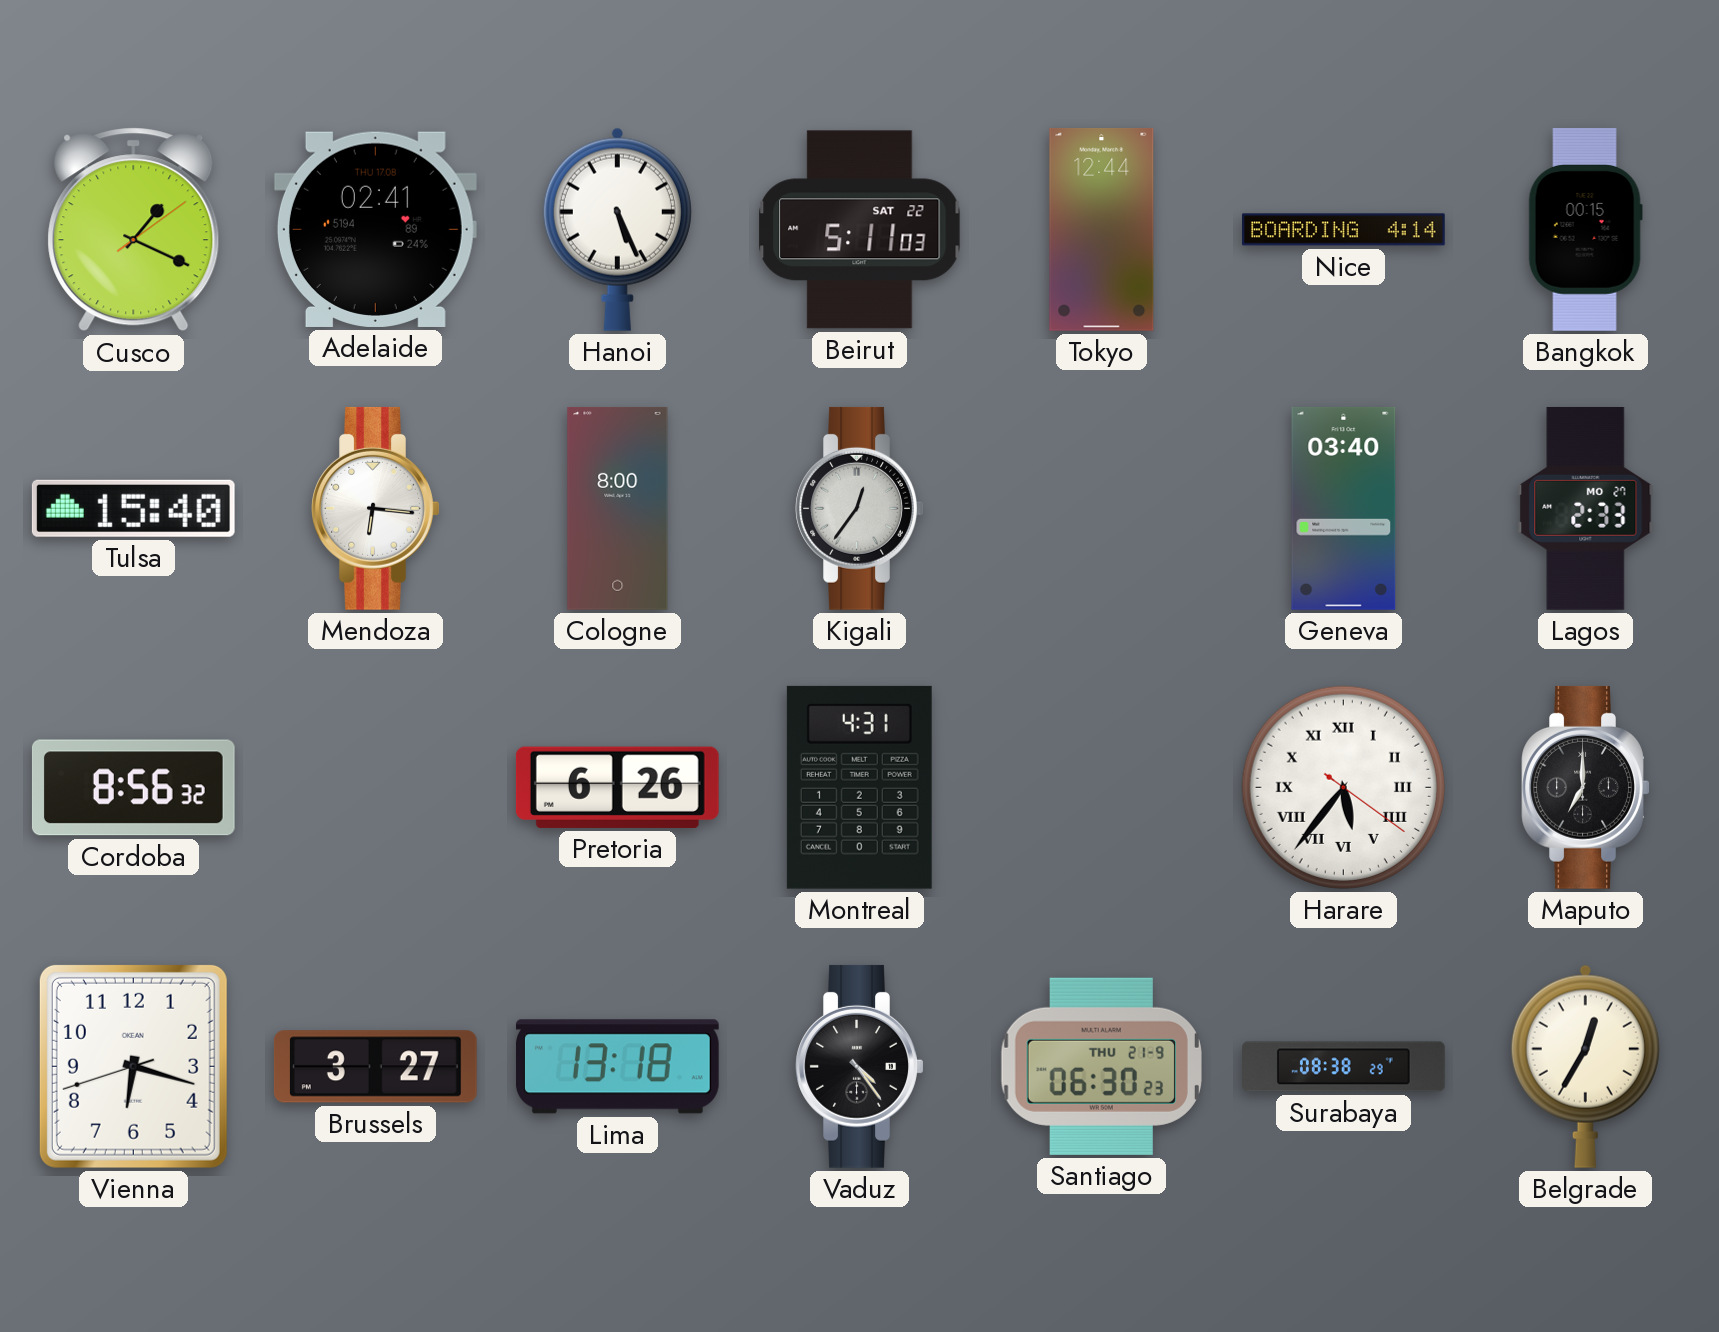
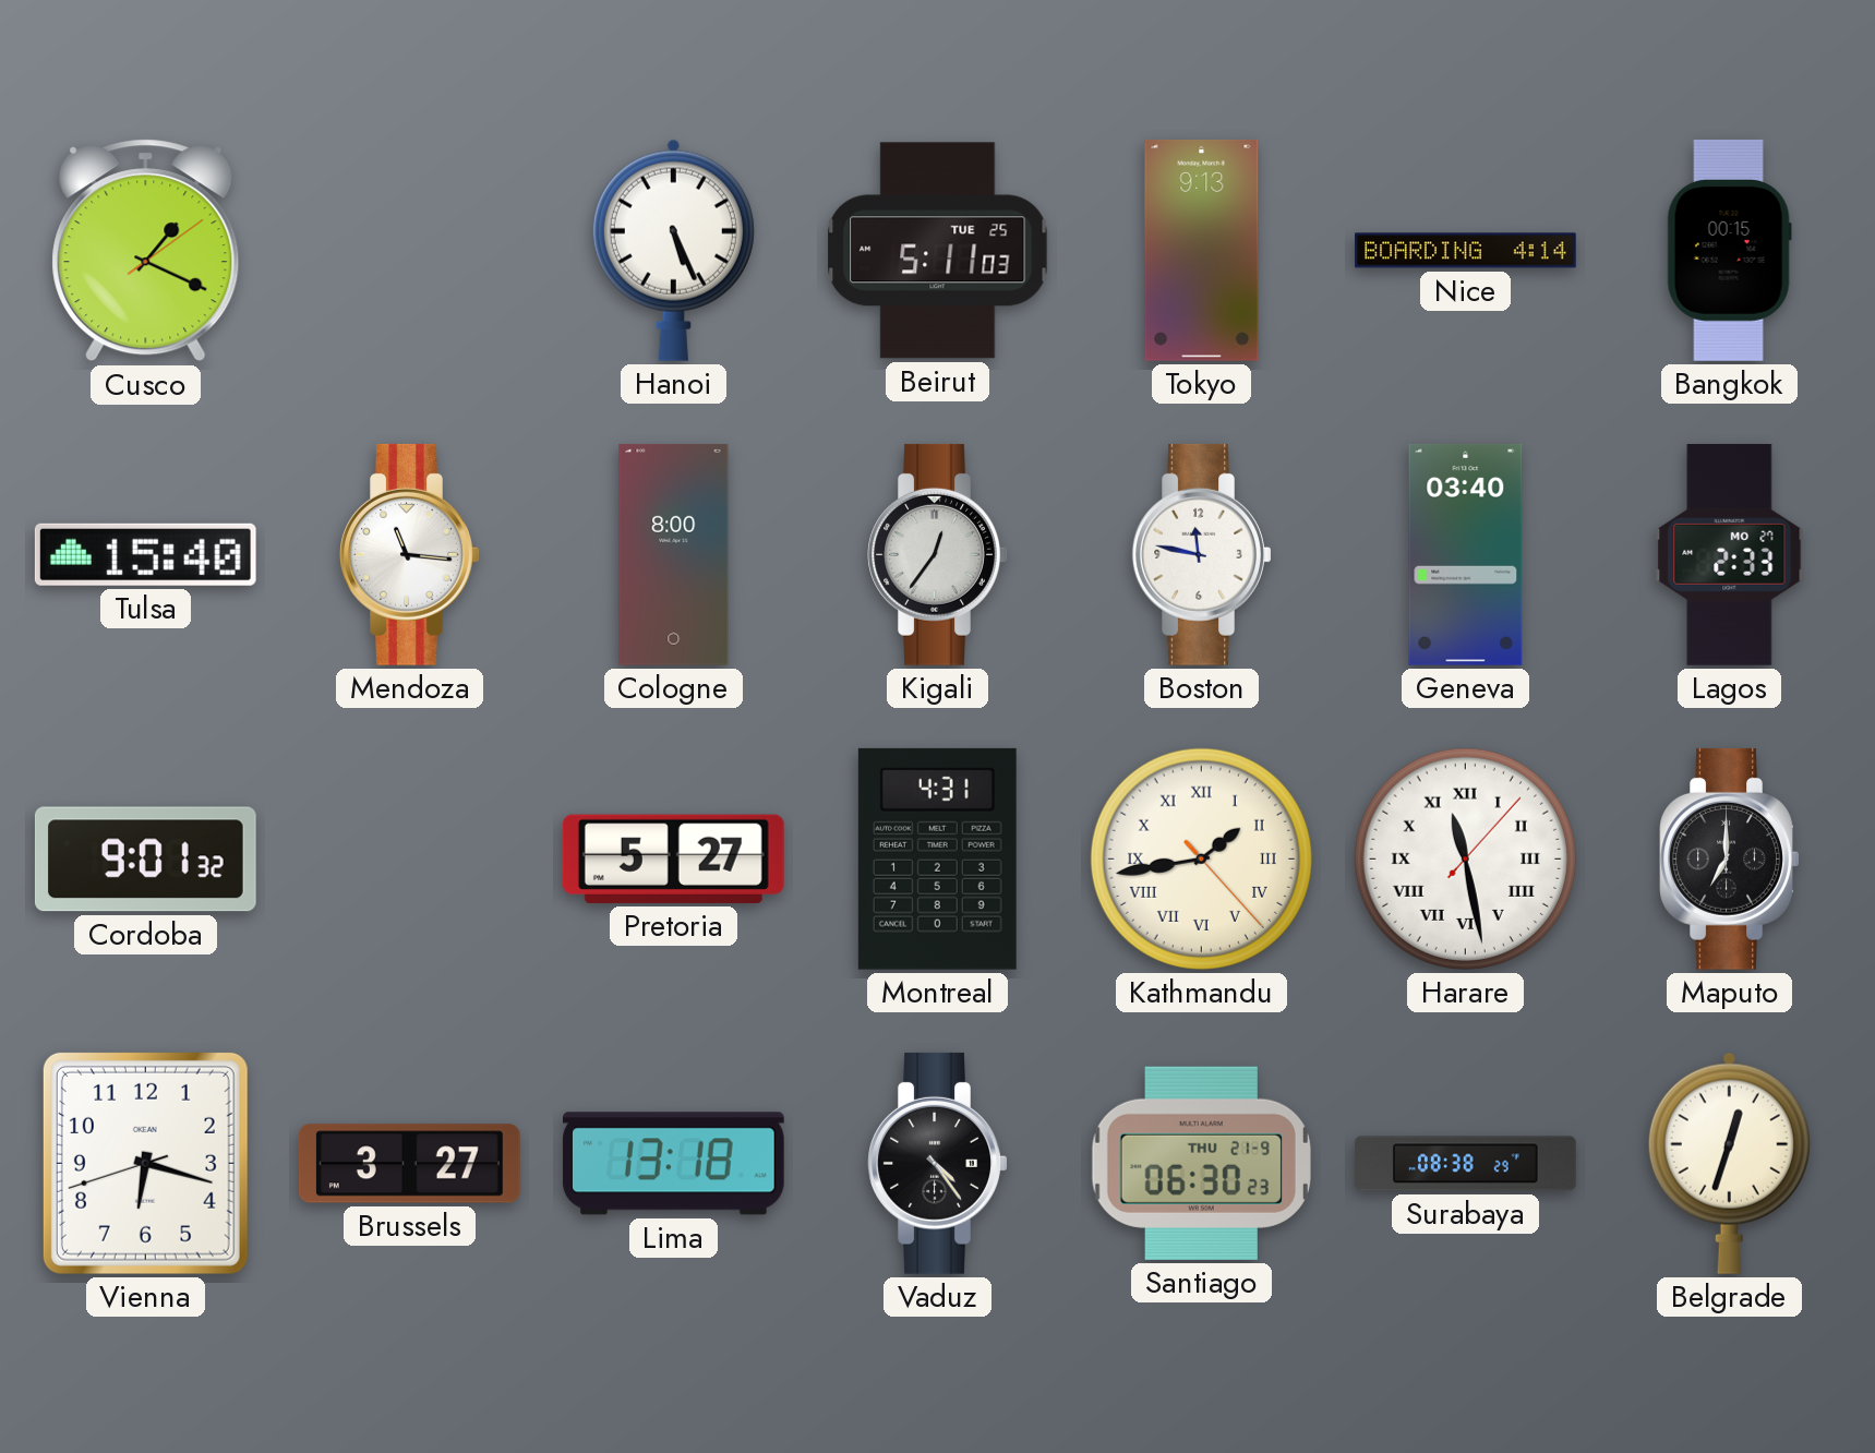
Adelaide: 02:41 -> none (375, 229)
Beirut date: SAT 22 -> TUE 25 (938, 251)
Tokyo: 12:44 -> 9:13 (1202, 250)
Mendoza: 6:16 -> 11:16 (410, 554)
Boston: none -> 11:47 (1202, 554)
Cordoba: 8:56 -> 9:01 (145, 860)
Pretoria: 6:26 -> 5:27 (673, 858)
Kathmandu: none -> 1:43 (1201, 858)
Harare: 5:36 -> 11:28 (1465, 858)
Belgrade: 12:35 -> 12:33 (1729, 1163)
